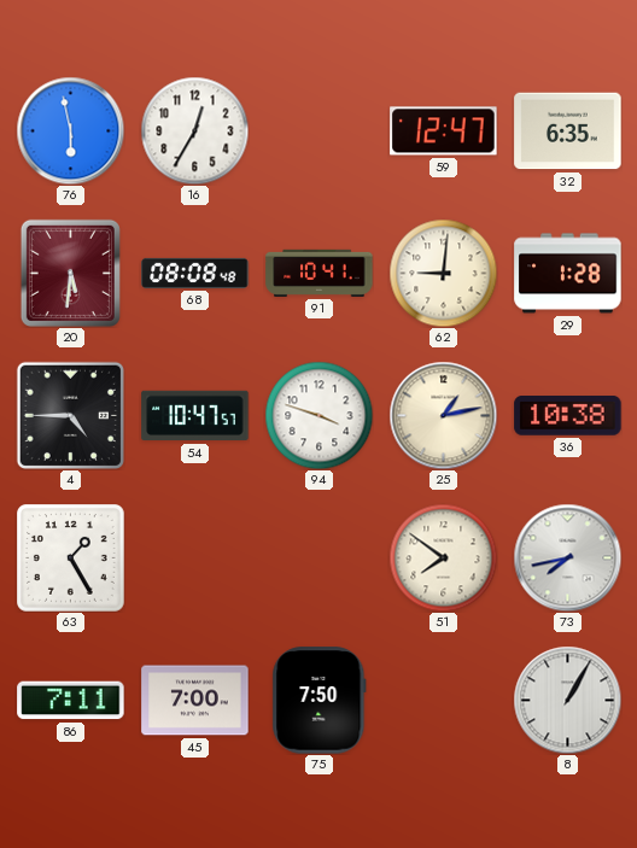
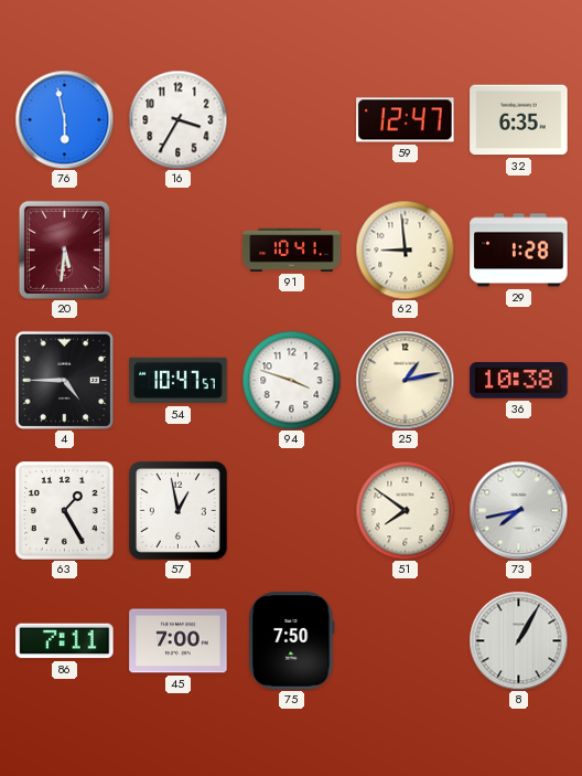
16: 12:35 -> 3:35 (177, 119)
68: 08:08 -> none (195, 273)
62: 9:01 -> 8:59 (405, 249)
57: none -> 12:58 (177, 510)
